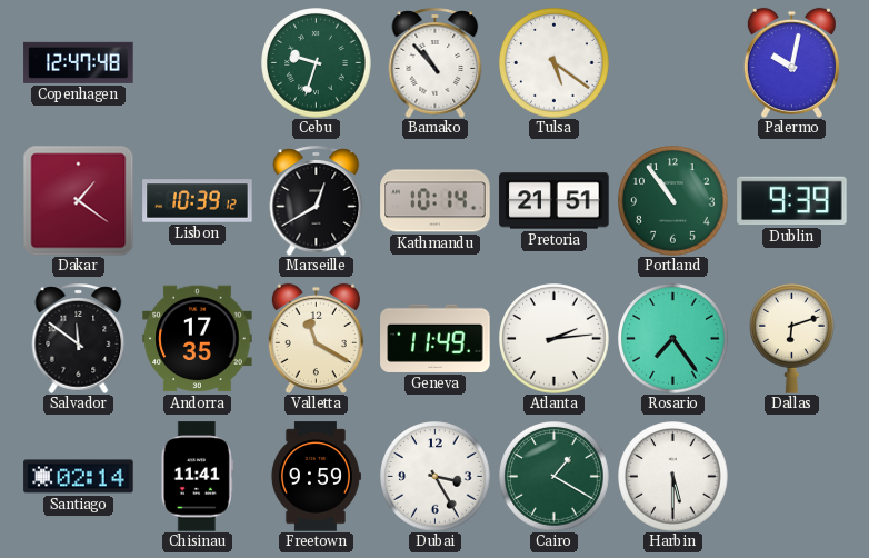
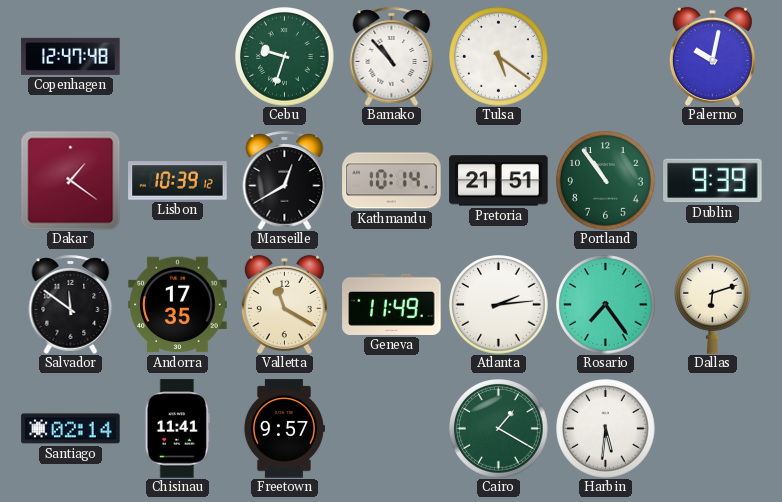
Freetown: 9:59 -> 9:57 (284, 429)
Dubai: 3:25 -> none (436, 477)
Harbin: 5:30 -> 5:31 (606, 429)
